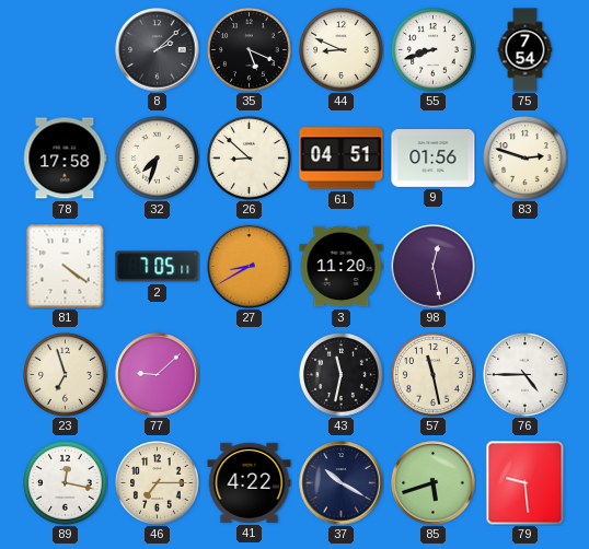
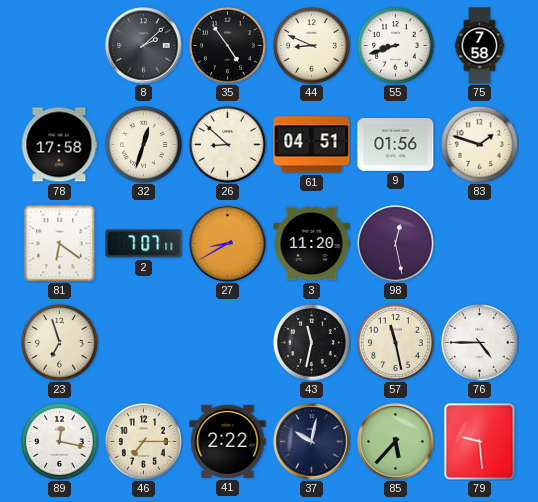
35: 5:19 -> 4:54 (228, 46)
75: 7:54 -> 7:58 (480, 46)
32: 7:33 -> 12:33 (144, 145)
83: 2:48 -> 1:48 (480, 145)
81: 4:21 -> 6:21 (60, 243)
2: 7:05 -> 7:07 (144, 244)
77: 9:08 -> none (158, 375)
41: 4:22 -> 2:22 (228, 441)
37: 10:20 -> 10:02 (312, 442)
85: 5:42 -> 5:37 (396, 442)
